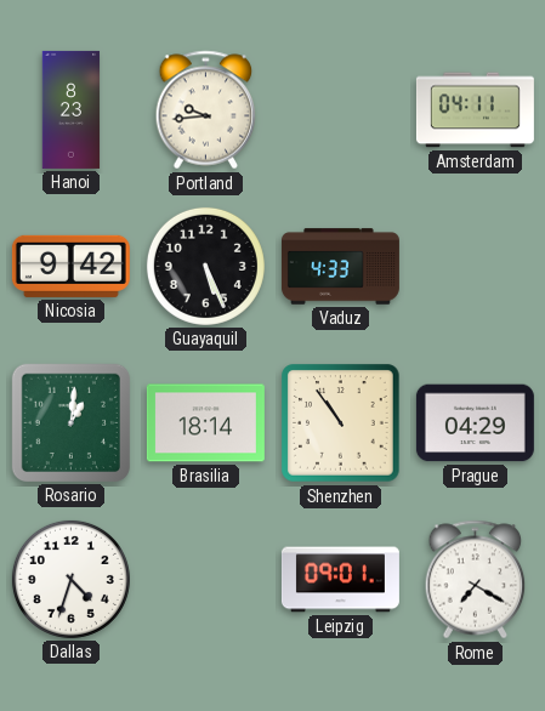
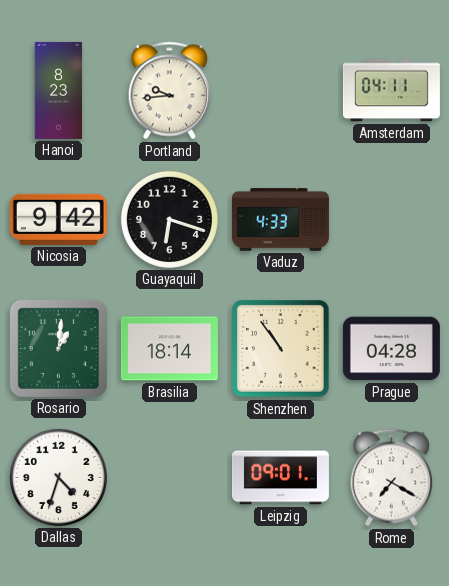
Guayaquil: 5:26 -> 6:18 (169, 219)
Prague: 04:29 -> 04:28 (391, 349)
